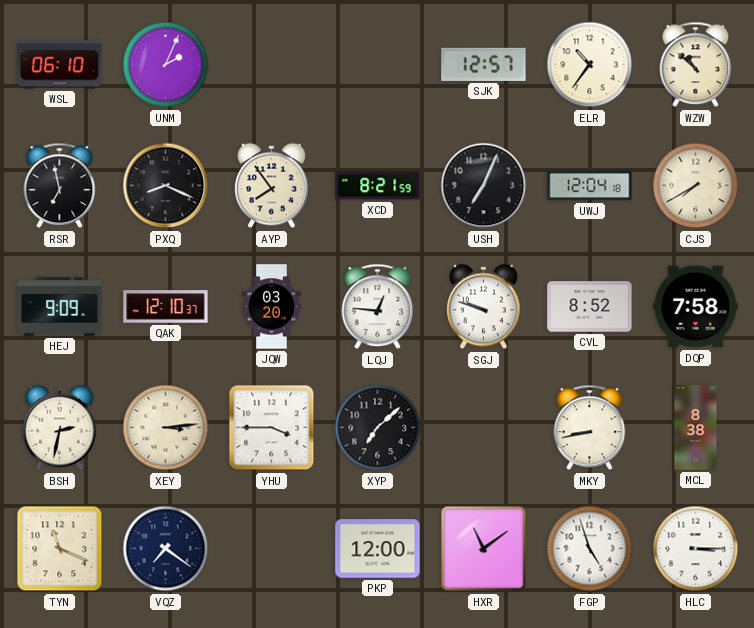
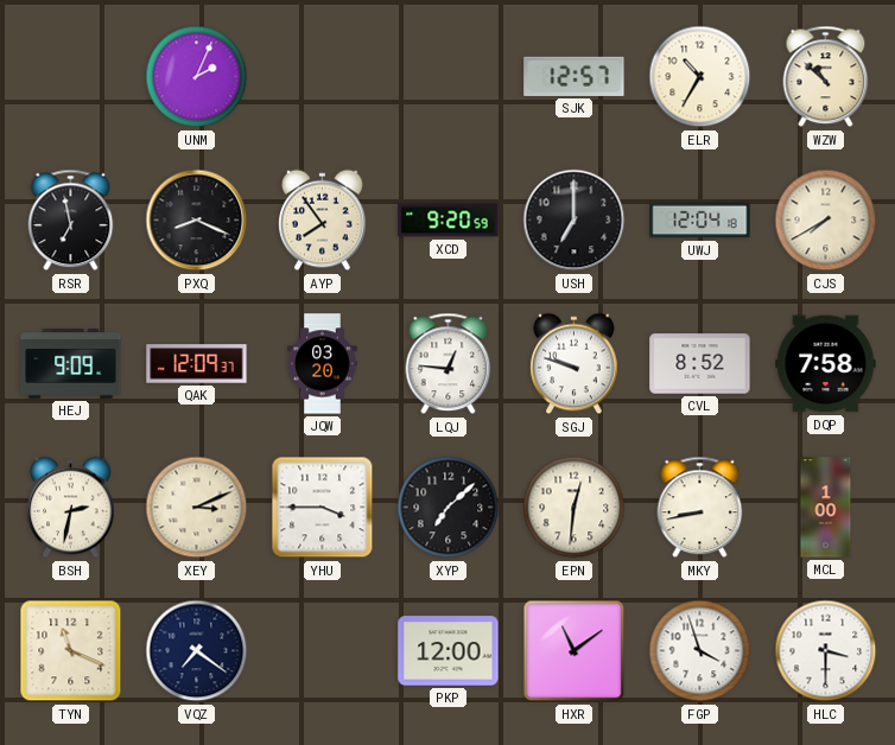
WSL: 06:10 -> none (60, 65)
ELR: 10:36 -> 10:35 (700, 77)
XCD: 8:21 -> 9:20 (449, 221)
USH: 7:04 -> 7:00 (575, 221)
QAK: 12:10 -> 12:09 (197, 364)
XEY: 3:14 -> 3:11 (197, 508)
EPN: none -> 12:31 (575, 508)
MCL: 8:38 -> 1:00 (826, 508)
FGP: 4:57 -> 3:57 (700, 651)
HLC: 3:15 -> 3:30 (826, 651)
